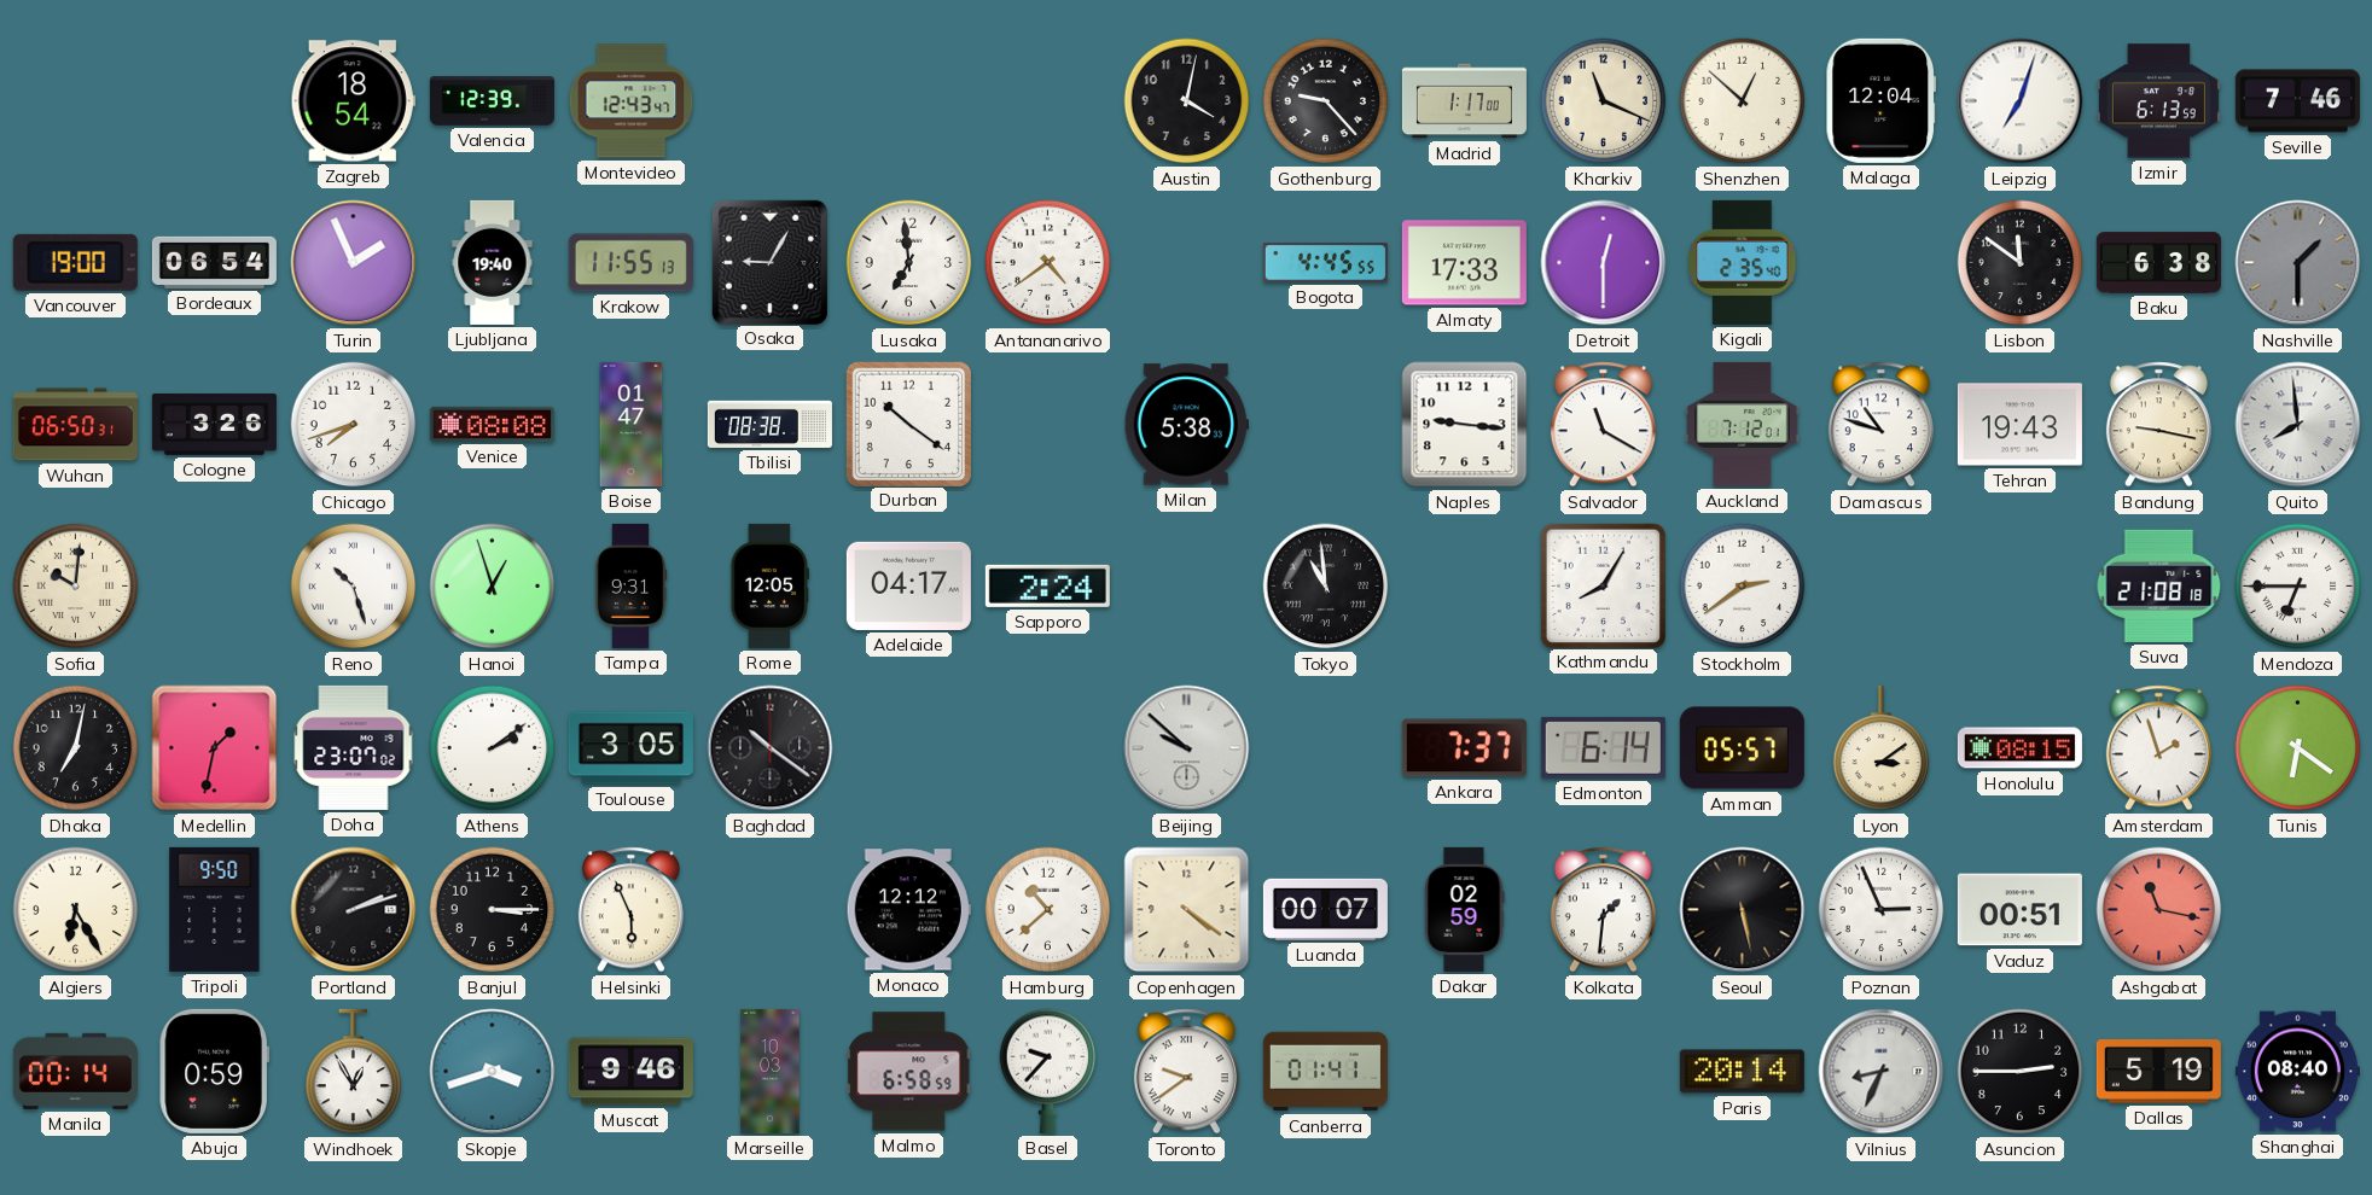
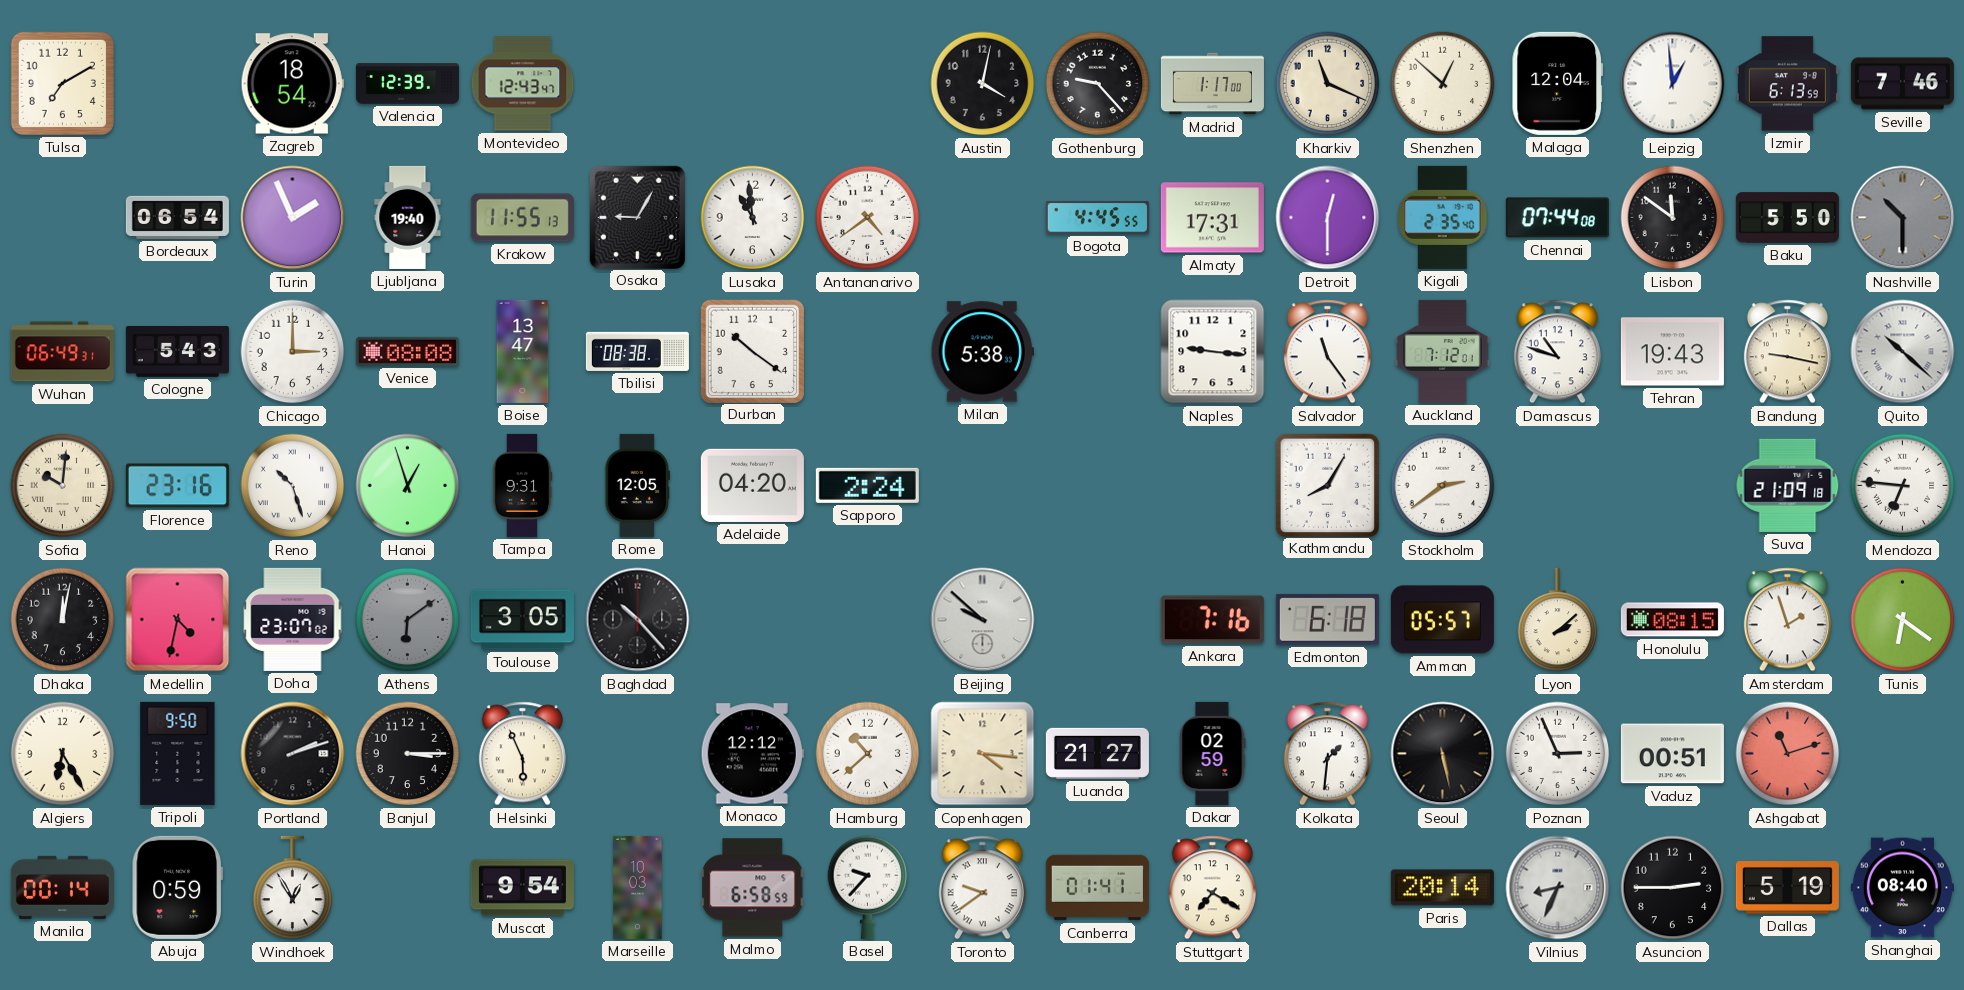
Tulsa: none -> 7:10 (62, 83)
Leipzig: 7:03 -> 12:59 (1673, 84)
Vancouver: 19:00 -> none (75, 262)
Lusaka: 6:59 -> 10:59 (753, 218)
Almaty: 17:33 -> 17:31 (1212, 218)
Chennai: none -> 07:44 (1557, 218)
Baku: 6:38 -> 5:50 (1787, 218)
Nashville: 1:30 -> 10:30 (1903, 218)
Wuhan: 06:50 -> 06:49 (62, 352)
Cologne: 3:26 -> 5:43 (177, 351)
Chicago: 7:42 -> 3:00 (293, 352)
Boise: 01:47 -> 13:47 (523, 351)
Salvador: 11:20 -> 11:24 (1327, 352)
Quito: 7:59 -> 10:22 (1903, 352)
Florence: none -> 23:16 (177, 486)
Adelaide: 04:17 -> 04:20 (752, 485)
Tokyo: 10:59 -> none (1326, 587)
Suva: 21:08 -> 21:09 (1788, 485)
Mendoza: 6:45 -> 6:46 (1903, 486)
Dhaka: 7:02 -> 12:02 (63, 620)
Medellin: 1:32 -> 4:32 (178, 620)
Athens: 2:09 -> 6:09 (408, 620)
Athens dial: white -> grey (408, 620)
Baghdad: 10:21 -> 10:23 (638, 620)
Ankara: 7:37 -> 7:16 (1212, 620)
Edmonton: 6:14 -> 6:18 (1327, 619)
Lyon: 3:09 -> 2:08 (1558, 620)
Copenhagen: 4:21 -> 4:16 (983, 754)
Luanda: 00:07 -> 21:27 (1097, 753)
Ashgabat: 11:17 -> 11:12 (1788, 754)
Skopje: 3:42 -> none (493, 1072)
Muscat: 9:46 -> 9:54 (522, 888)
Stuttgart: none -> 7:20 (1212, 888)
